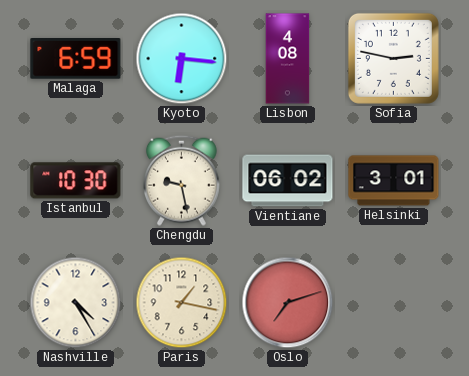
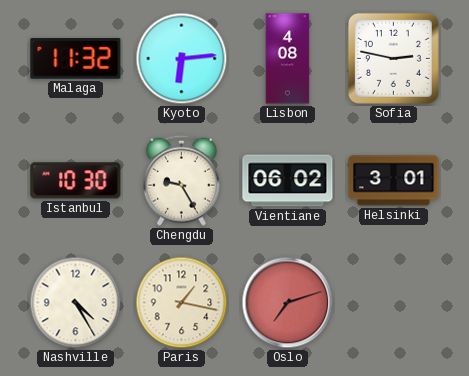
Malaga: 6:59 -> 11:32 (76, 59)
Kyoto: 6:16 -> 6:14 (182, 59)
Chengdu: 9:28 -> 9:25 (181, 180)
